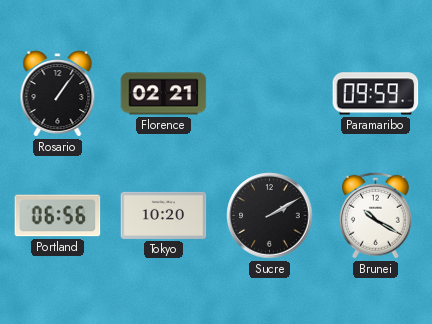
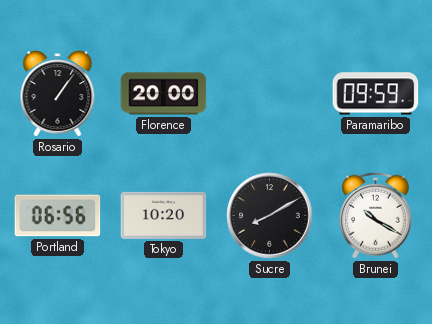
Florence: 02:21 -> 20:00 (164, 94)
Sucre: 2:10 -> 8:10 (270, 216)
